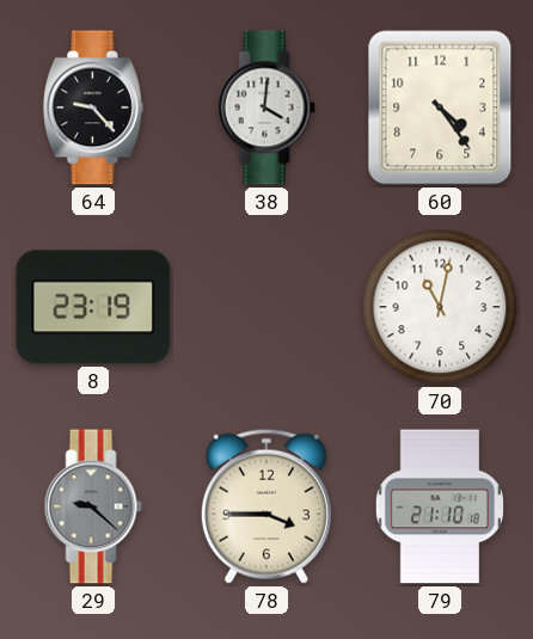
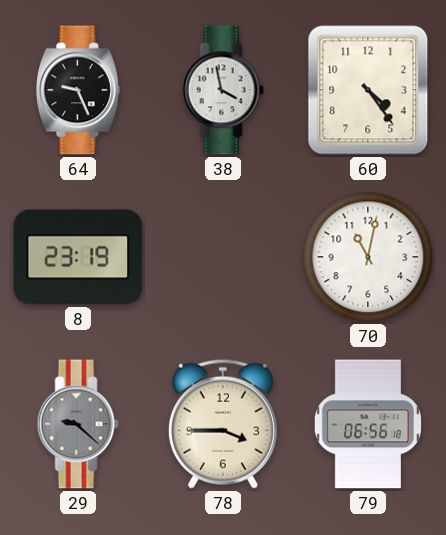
64: 9:23 -> 9:26 (78, 90)
38: 4:01 -> 3:58 (223, 90)
79: 21:10 -> 06:56 (368, 424)
